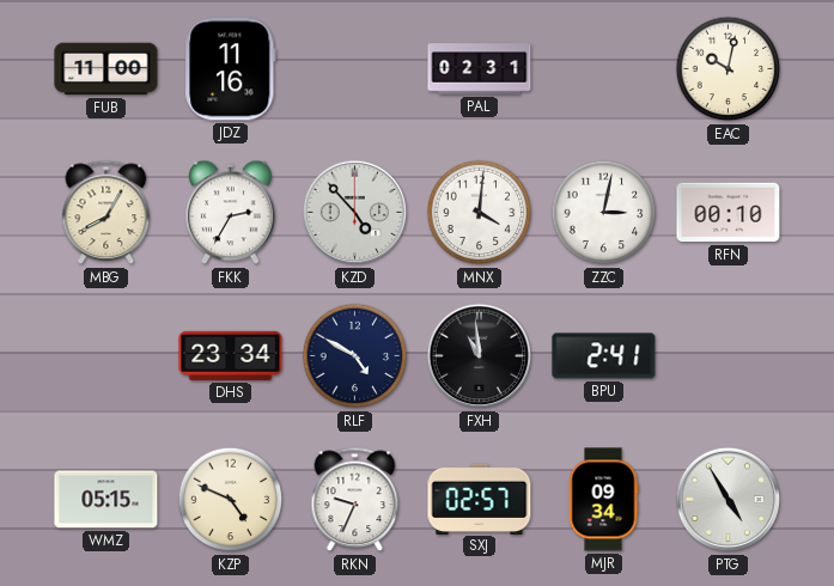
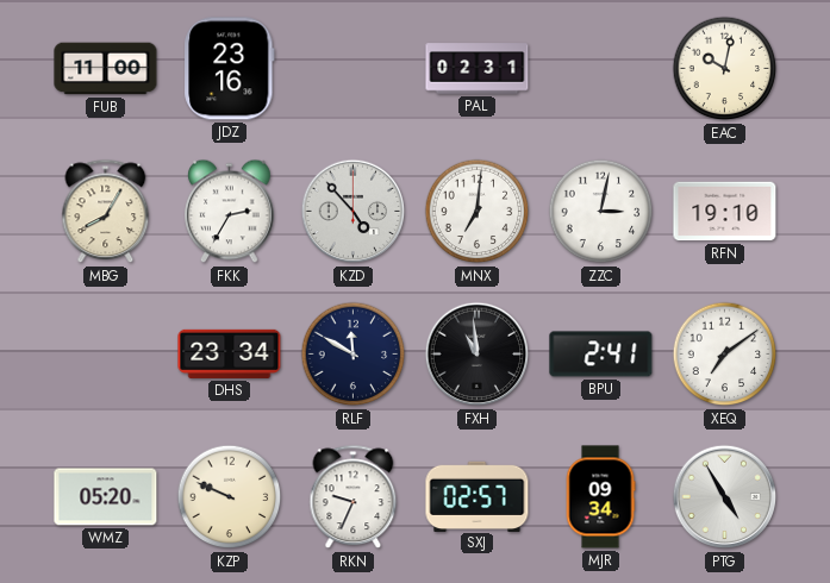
JDZ: 11:16 -> 23:16 (230, 69)
MNX: 4:01 -> 7:01 (478, 212)
RFN: 00:10 -> 19:10 (725, 212)
RLF: 4:50 -> 11:50 (354, 355)
XEQ: none -> 7:09 (725, 355)
WMZ: 05:15 -> 05:20 (106, 497)
KZP: 4:49 -> 9:49 (230, 497)
